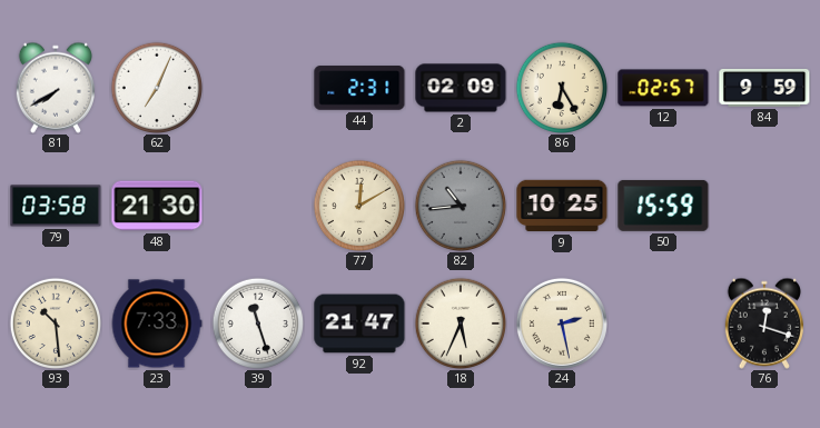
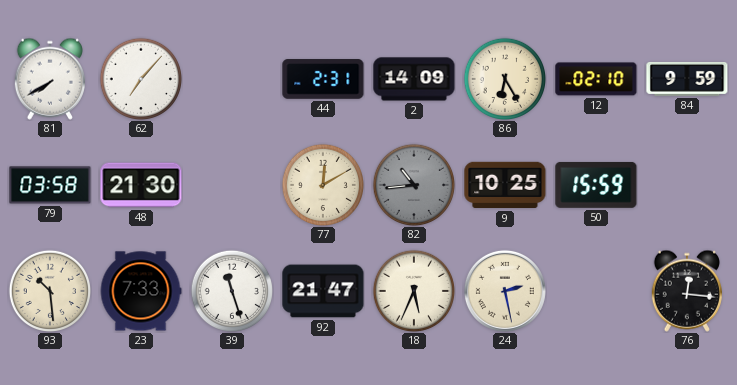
62: 7:04 -> 7:07 (140, 78)
2: 02:09 -> 14:09 (414, 79)
12: 02:57 -> 02:10 (596, 79)
76: 12:18 -> 12:16 (687, 291)
